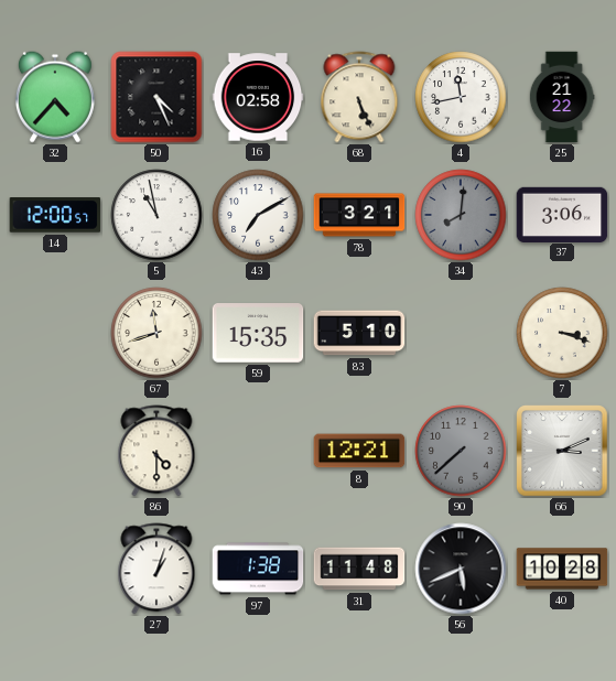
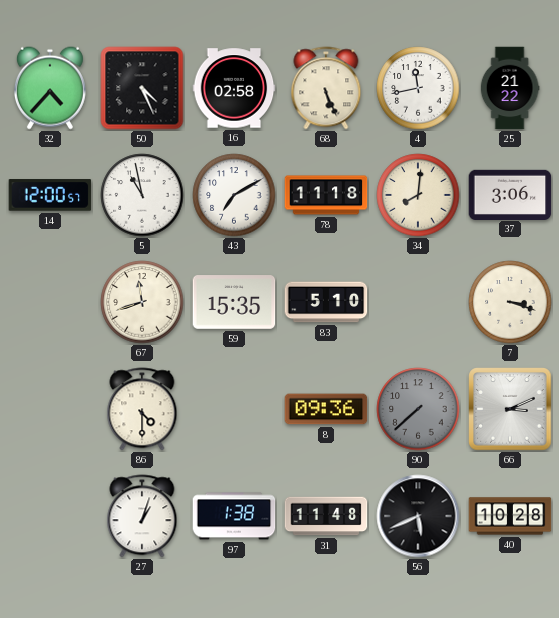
78: 3:21 -> 11:18 (326, 195)
34 dial: grey -> cream (418, 195)
8: 12:21 -> 09:36 (326, 409)
